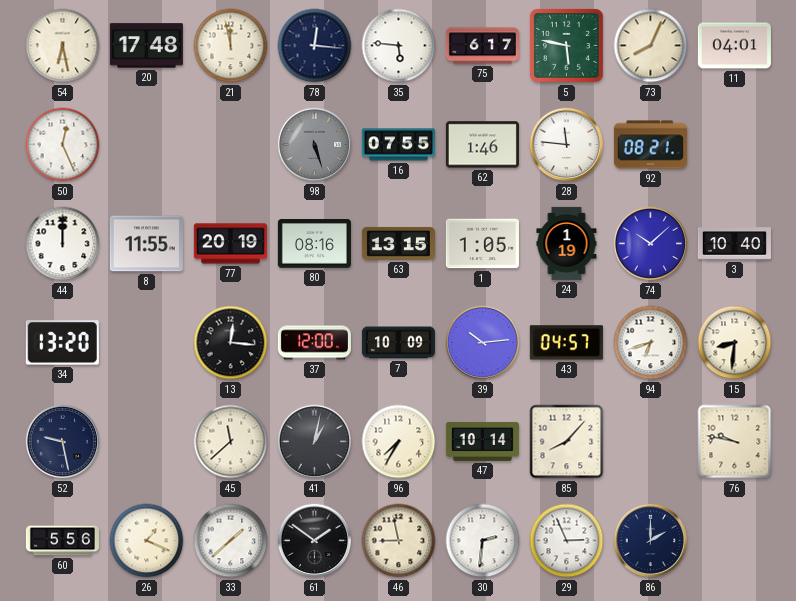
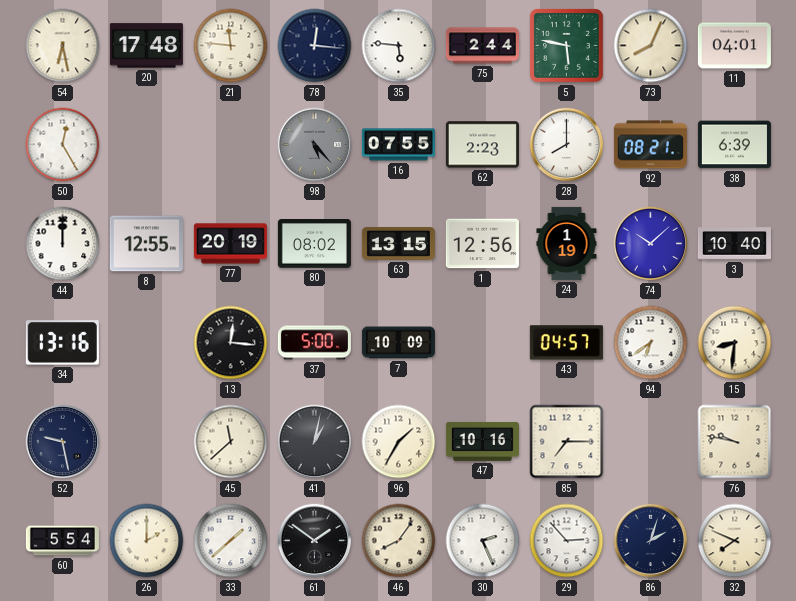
21: 11:58 -> 11:46 (231, 46)
75: 6:17 -> 2:44 (482, 46)
50: 12:26 -> 12:25 (63, 145)
98: 5:27 -> 5:23 (315, 145)
62: 1:46 -> 2:23 (482, 145)
28: 11:46 -> 8:00 (567, 145)
38: none -> 6:39 (734, 145)
8: 11:55 -> 12:55 (146, 244)
80: 08:16 -> 08:02 (314, 244)
1: 1:05 -> 12:56 (482, 244)
34: 13:20 -> 13:16 (62, 343)
37: 12:00 -> 5:00 (314, 343)
39: 10:14 -> none (483, 343)
94: 6:42 -> 6:39 (651, 343)
96: 7:35 -> 1:35 (399, 442)
47: 10:14 -> 10:16 (482, 441)
85: 8:07 -> 7:15 (567, 442)
60: 5:56 -> 5:54 (62, 541)
26: 1:19 -> 2:00 (147, 541)
46: 8:58 -> 8:06 (399, 541)
30: 2:31 -> 2:26 (483, 541)
29: 2:56 -> 2:53 (567, 541)
86: 2:00 -> 2:03 (651, 541)
32: none -> 7:49 (735, 541)
